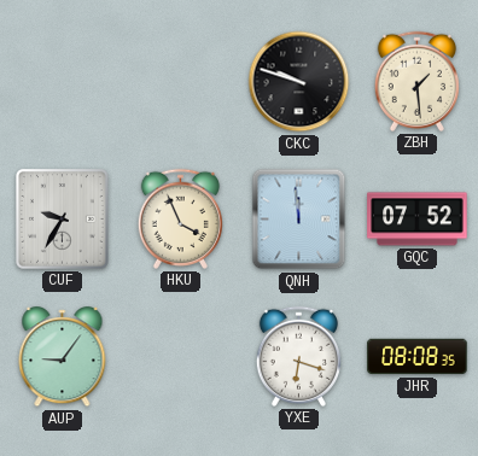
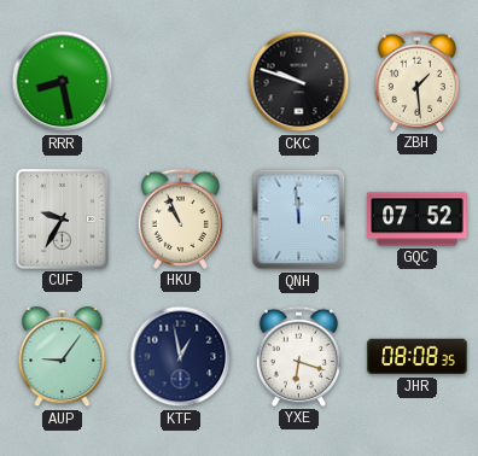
RRR: none -> 8:28 (63, 82)
HKU: 3:56 -> 10:56 (180, 218)
KTF: none -> 12:58 (181, 357)
